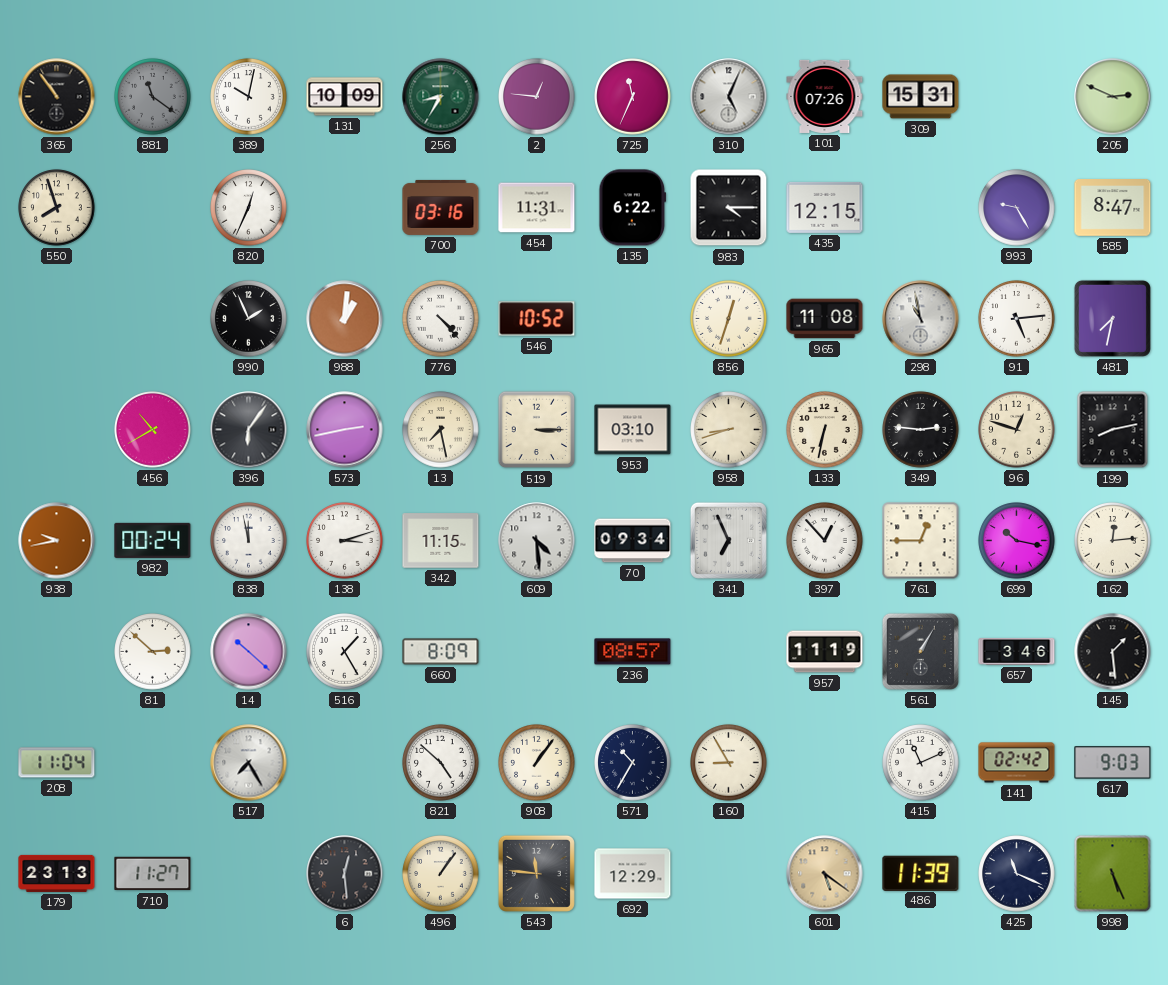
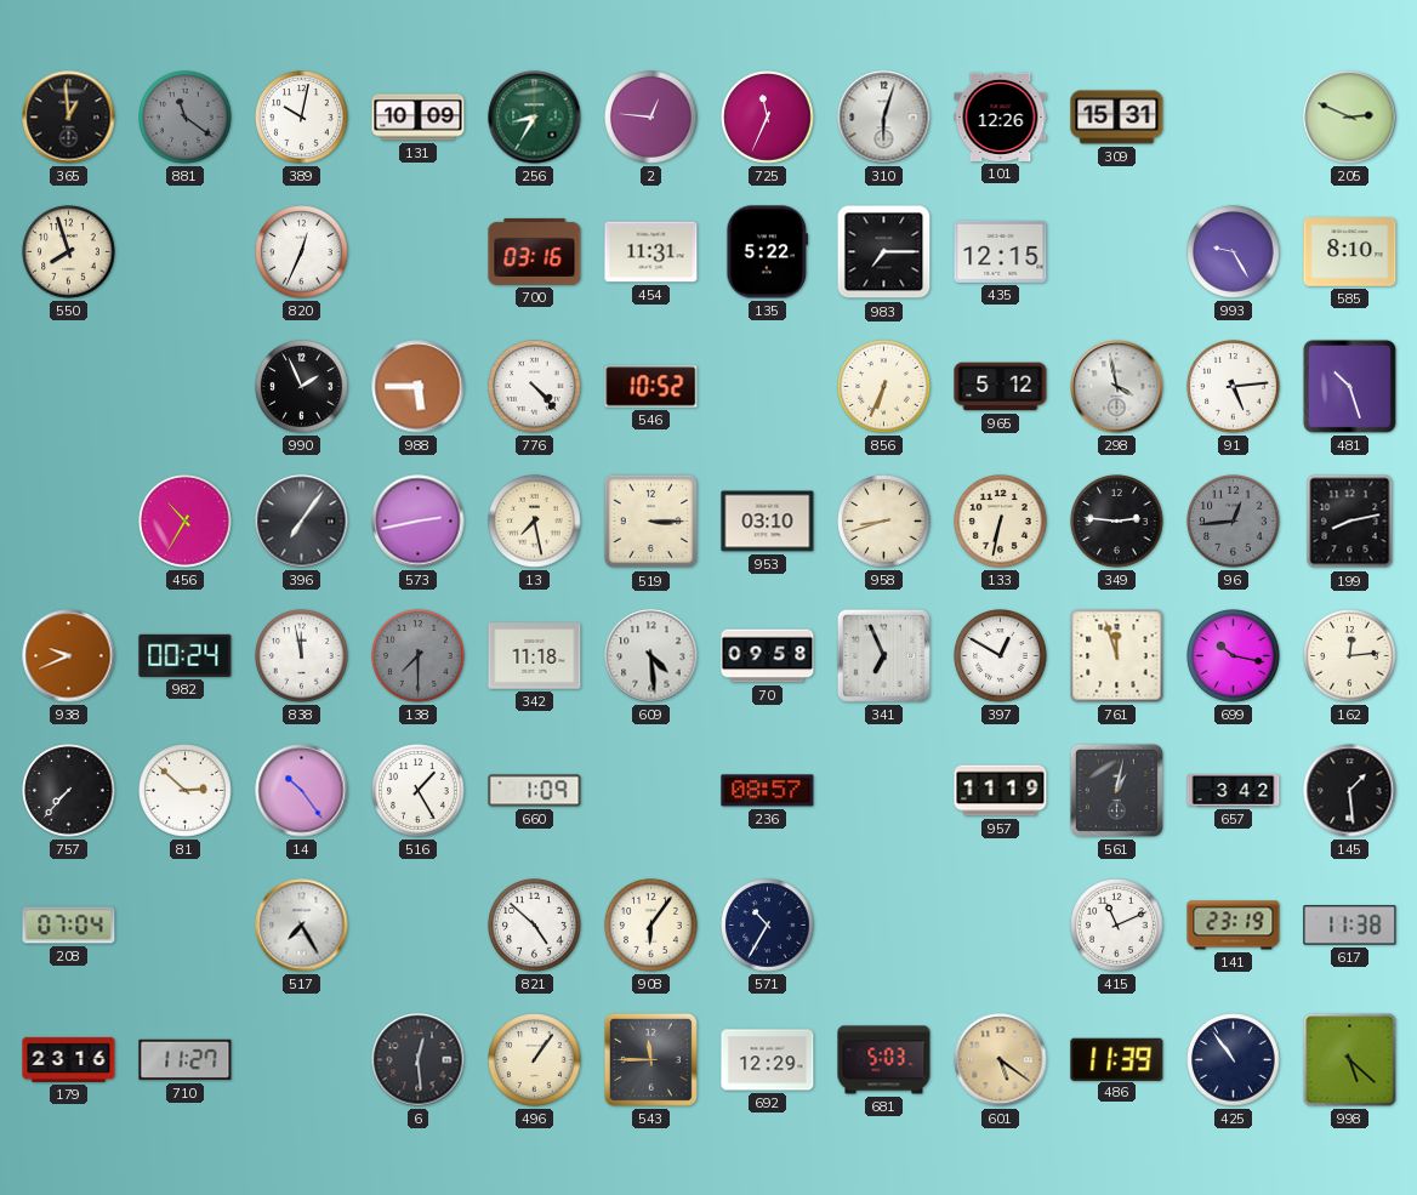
365: 10:54 -> 12:59 (69, 118)
310: 5:04 -> 6:03 (884, 118)
101: 07:26 -> 12:26 (1001, 116)
135: 6:22 -> 5:22 (768, 252)
983: 4:15 -> 7:15 (884, 252)
585: 8:47 -> 8:10 (1350, 252)
988: 1:01 -> 5:45 (419, 387)
856: 12:33 -> 6:34 (884, 387)
965: 11:08 -> 5:12 (1001, 387)
298: 10:58 -> 3:58 (1117, 387)
481: 7:32 -> 10:27 (1349, 386)
456: 10:40 -> 10:35 (186, 522)
396: 6:06 -> 7:06 (302, 522)
96: 12:48 -> 12:44 (1234, 522)
96 dial: cream -> grey (1234, 522)
938: 9:43 -> 9:41 (69, 656)
138: 3:12 -> 7:30 (419, 656)
138 dial: white -> grey (419, 656)
342: 11:15 -> 11:18 (535, 656)
70: 09:34 -> 09:58 (768, 656)
397: 12:53 -> 12:50 (1001, 656)
761: 12:45 -> 11:57 (1117, 656)
757: none -> 7:37 (69, 791)
14: 10:22 -> 10:24 (302, 791)
660: 8:09 -> 1:09 (535, 791)
561: 1:05 -> 1:02 (1116, 790)
657: 3:46 -> 3:42 (1234, 790)
208: 11:04 -> 07:04 (69, 926)
908: 1:06 -> 6:06 (651, 926)
160: 8:55 -> none (729, 763)
141: 02:42 -> 23:19 (1234, 926)
617: 9:03 -> 11:38 (1350, 926)
179: 23:13 -> 23:16 (69, 1059)
543: 11:46 -> 11:45 (650, 1059)
681: none -> 5:03 (884, 1060)
425: 11:19 -> 10:54 (1234, 1060)
998: 5:26 -> 5:22 (1350, 1060)
